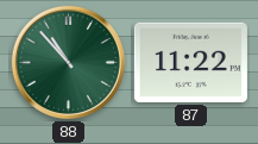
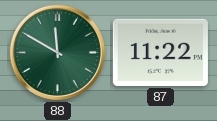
88: 10:53 -> 11:50 (57, 52)
